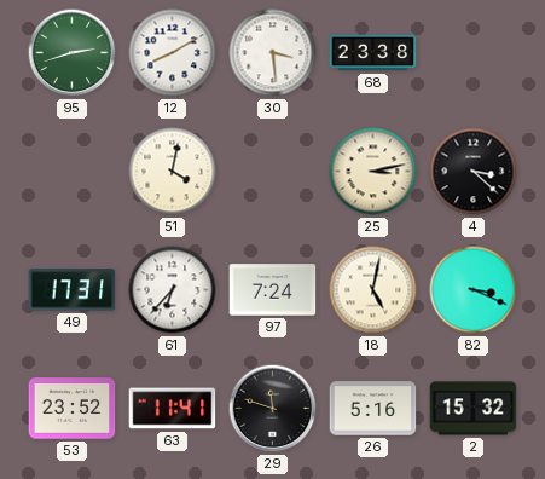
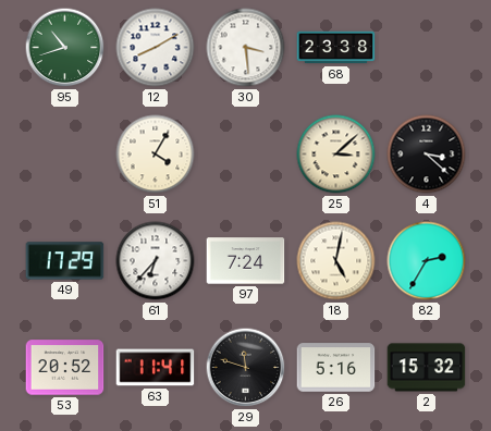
95: 2:42 -> 10:42 (65, 48)
51: 4:02 -> 4:05 (156, 155)
25: 3:13 -> 3:08 (336, 155)
49: 17:31 -> 17:29 (65, 261)
82: 3:19 -> 2:35 (427, 261)
53: 23:52 -> 20:52 (65, 368)
